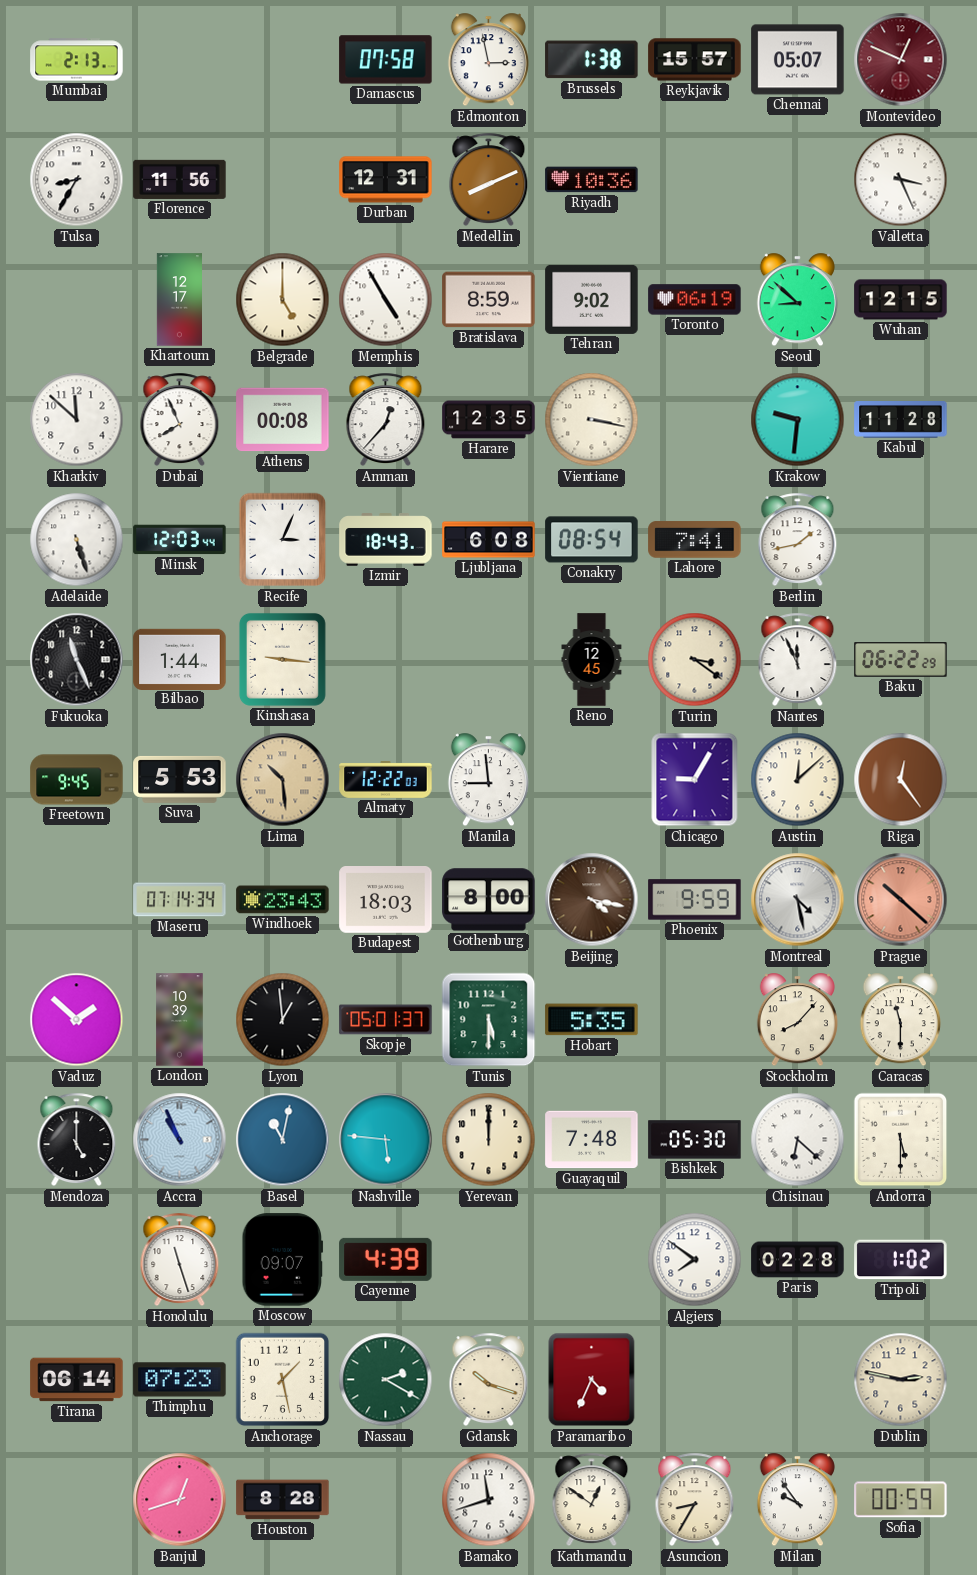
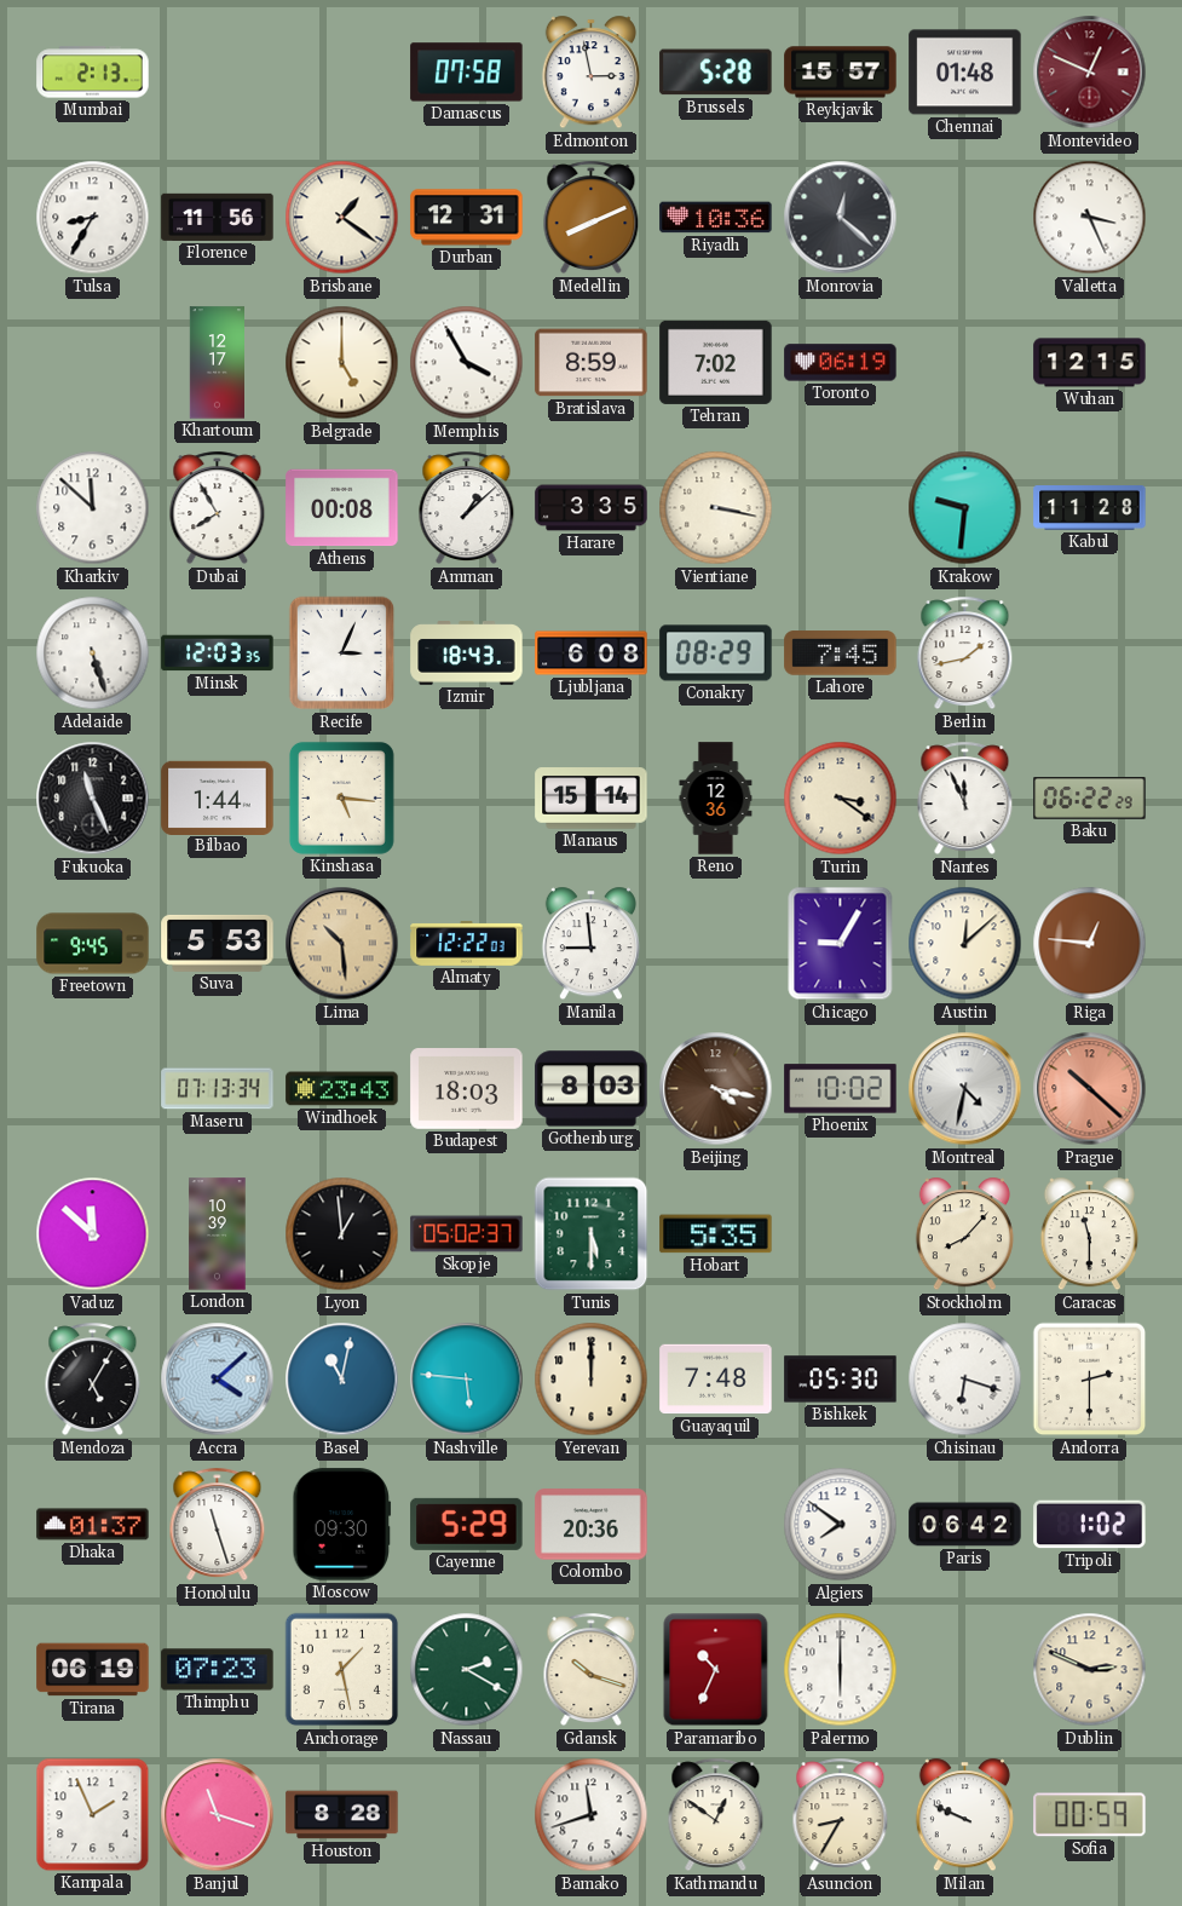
Brussels: 1:38 -> 5:28 (716, 73)
Chennai: 05:07 -> 01:48 (965, 73)
Brisbane: none -> 1:21 (342, 218)
Monrovia: none -> 12:22 (841, 218)
Memphis: 4:55 -> 3:55 (467, 363)
Tehran: 9:02 -> 7:02 (716, 362)
Seoul: 8:52 -> none (797, 300)
Dubai: 7:56 -> 7:55 (218, 508)
Amman: 12:37 -> 1:08 (467, 508)
Harare: 12:35 -> 3:35 (592, 508)
Minsk: 12:03:44 -> 12:03:35 (218, 653)
Conakry: 08:54 -> 08:29 (716, 653)
Lahore: 7:41 -> 7:45 (841, 653)
Kinshasa: 9:16 -> 5:16 (341, 797)
Manaus: none -> 15:14 (592, 799)
Reno: 12:45 -> 12:36 (716, 799)
Riga: 12:24 -> 12:46 (1090, 944)
Maseru: 07:14 -> 07:13 (218, 1089)
Gothenburg: 8:00 -> 8:03 (592, 1089)
Phoenix: 9:59 -> 10:02 (841, 1089)
Montreal: 4:28 -> 4:32 (965, 1089)
Vaduz: 1:52 -> 11:52 (93, 1234)
Skopje: 05:01 -> 05:02 (467, 1234)
Mendoza: 5:00 -> 5:05 (93, 1380)
Accra: 10:56 -> 4:08 (218, 1380)
Chisinau: 6:22 -> 6:18 (965, 1380)
Andorra: 5:30 -> 2:30 (1090, 1380)
Dhaka: none -> 01:37 (93, 1525)
Moscow: 09:07 -> 09:30 (342, 1525)
Cayenne: 4:39 -> 5:29 (467, 1524)
Colombo: none -> 20:36 (592, 1525)
Paris: 02:28 -> 06:42 (965, 1525)
Tirana: 06:14 -> 06:19 (93, 1670)
Paramaribo: 4:34 -> 10:34 (716, 1670)
Palermo: none -> 6:00 (841, 1670)
Dublin: 2:47 -> 2:49 (1090, 1670)
Kampala: none -> 1:56 (93, 1815)
Banjul: 12:42 -> 11:18 (218, 1815)
Milan: 9:54 -> 9:49 (964, 1815)
